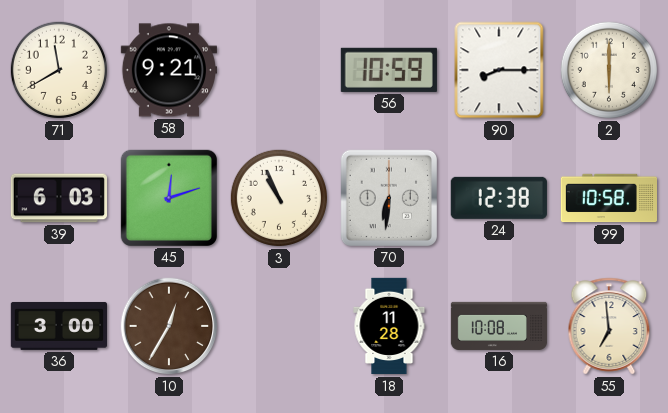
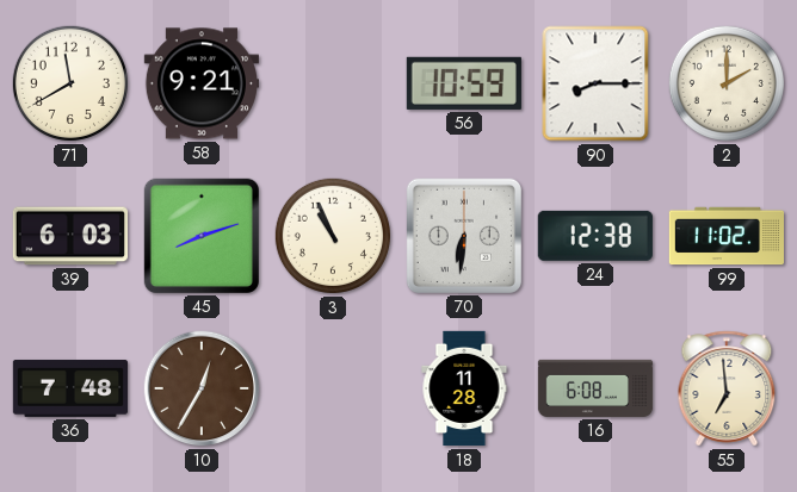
2: 6:00 -> 2:00 (727, 83)
45: 12:12 -> 8:12 (202, 236)
99: 10:58 -> 11:02 (727, 236)
36: 3:00 -> 7:48 (69, 388)
16: 10:08 -> 6:08 (595, 388)
